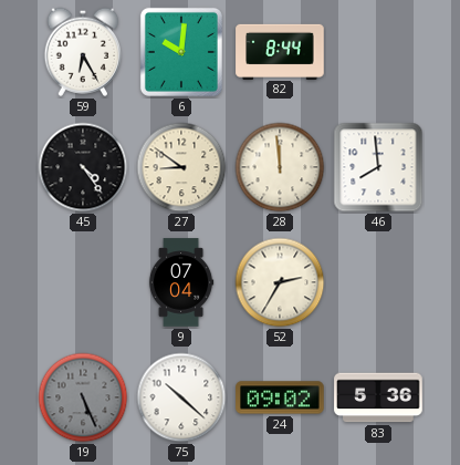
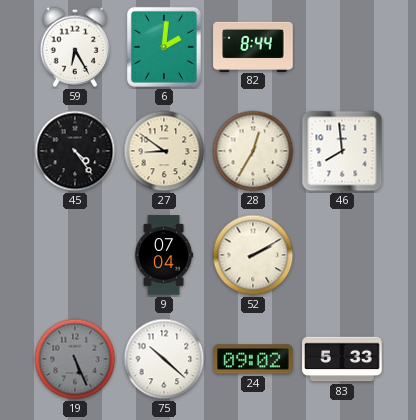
6: 10:01 -> 2:01 (164, 47)
28: 11:59 -> 12:35 (253, 151)
52: 2:35 -> 2:10 (253, 255)
83: 5:36 -> 5:33 (342, 359)
